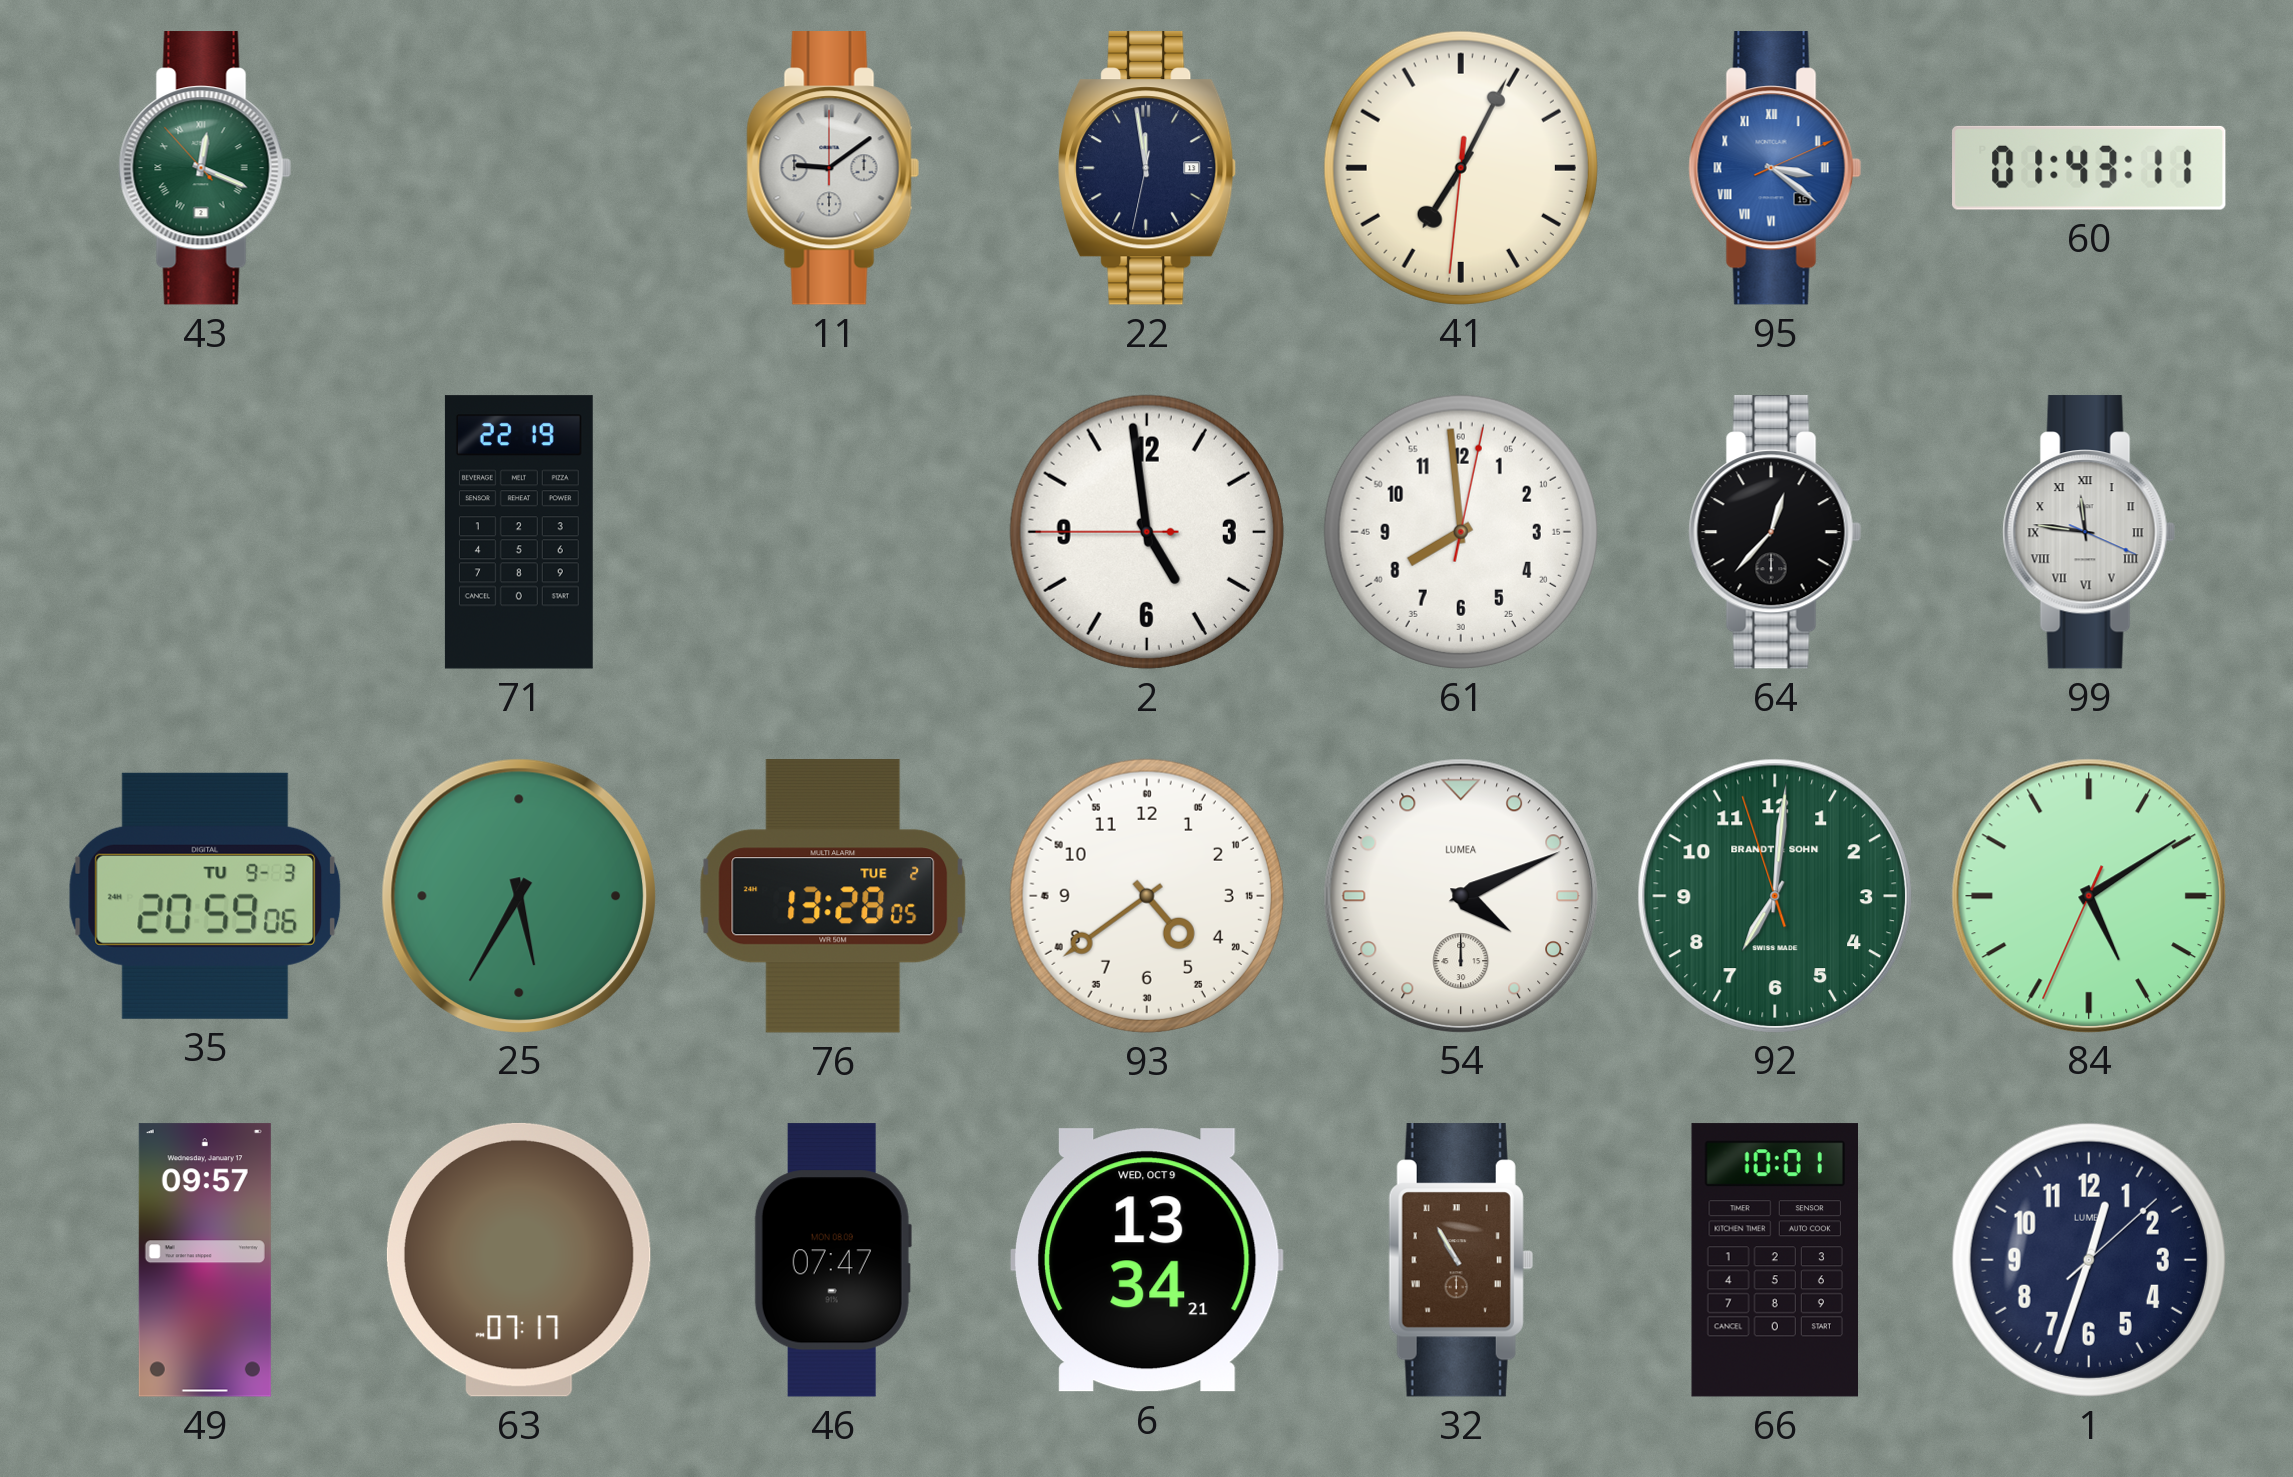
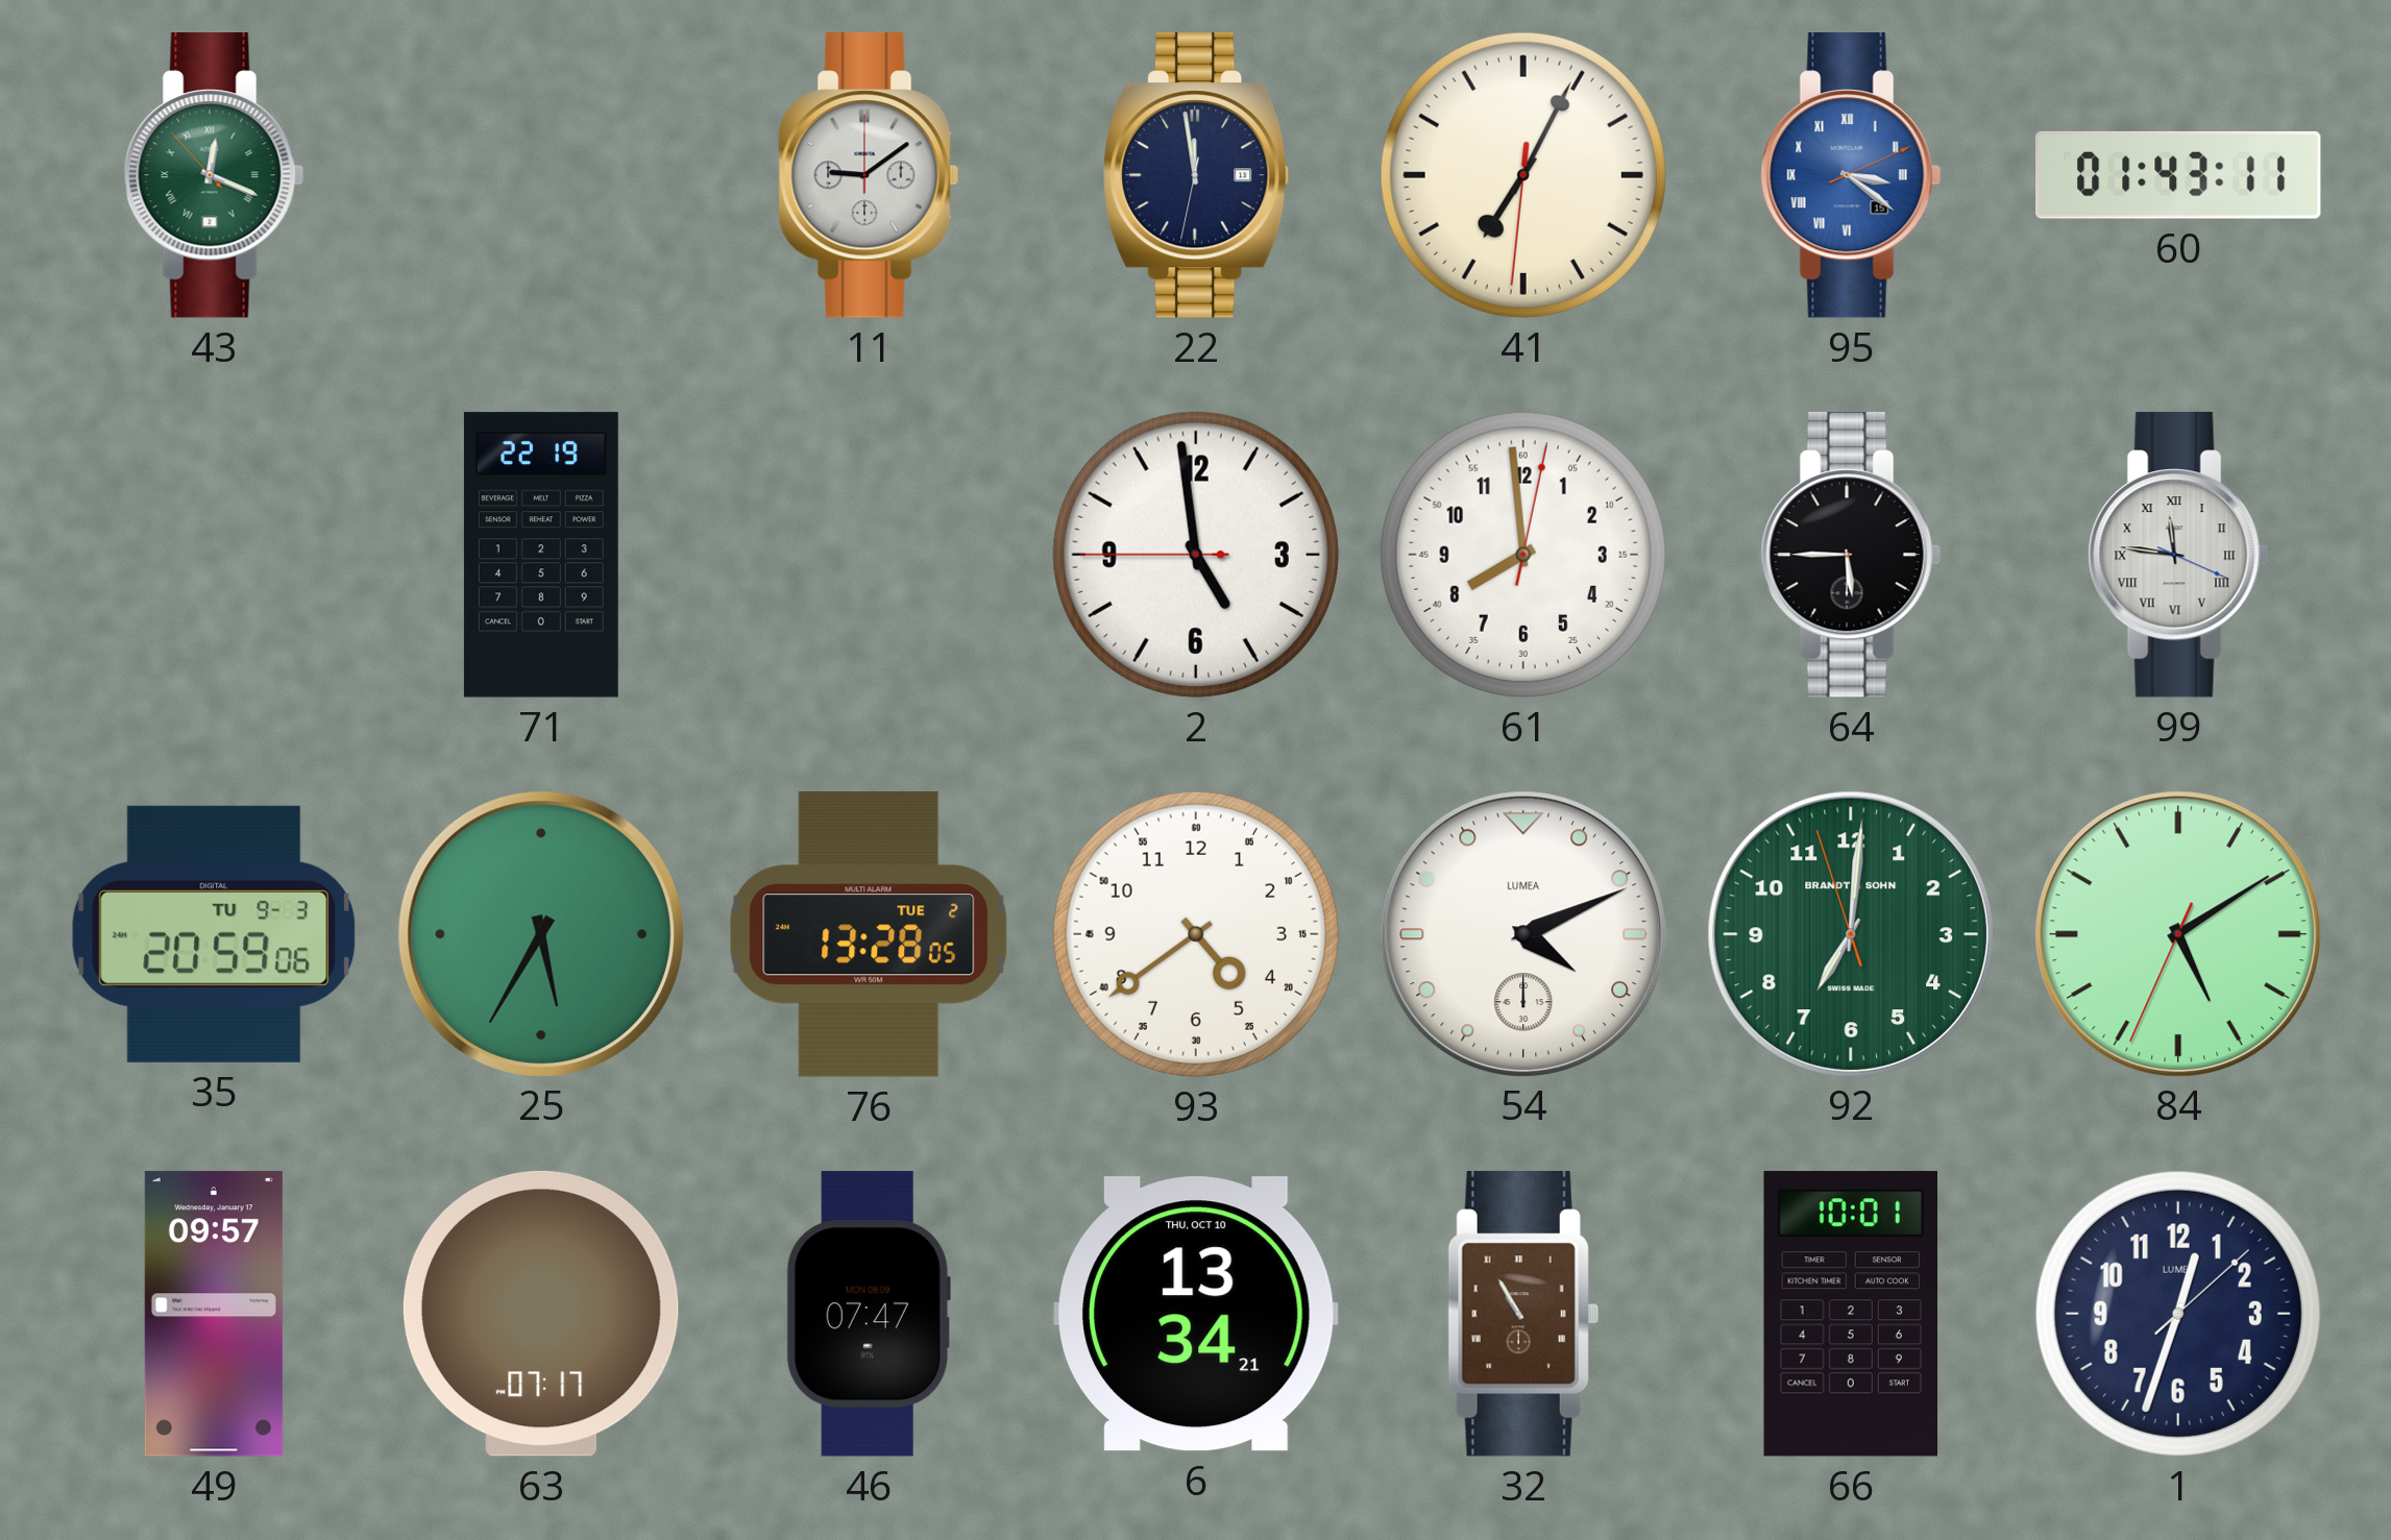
64: 12:37 -> 5:45 (1851, 555)
6 date: WED, OCT 9 -> THU, OCT 10 (1197, 1314)
